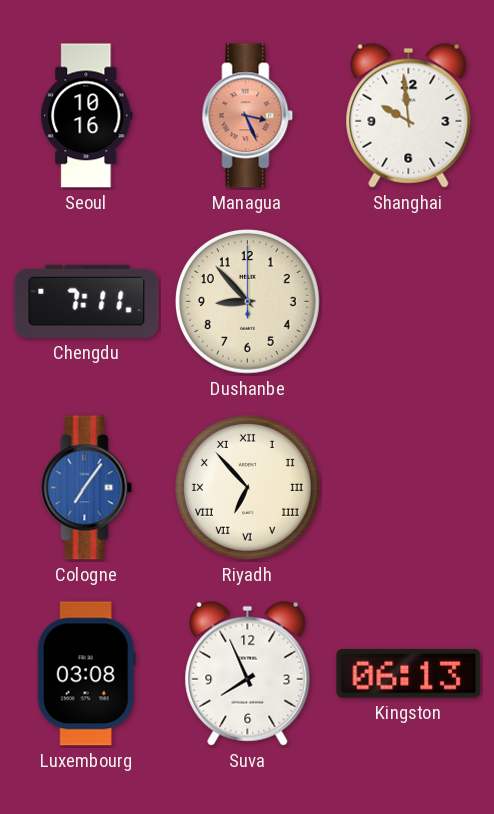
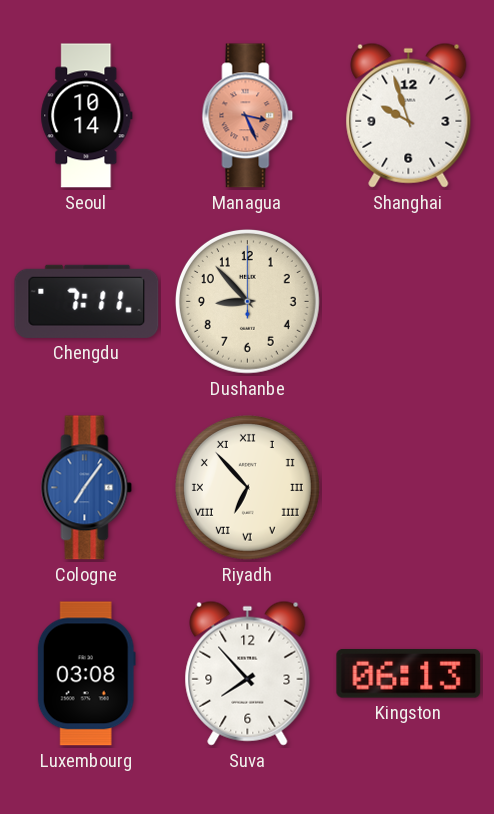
Seoul: 10:16 -> 10:14 (87, 116)
Shanghai: 9:59 -> 9:57 (409, 115)
Suva: 7:56 -> 7:53 (248, 673)
